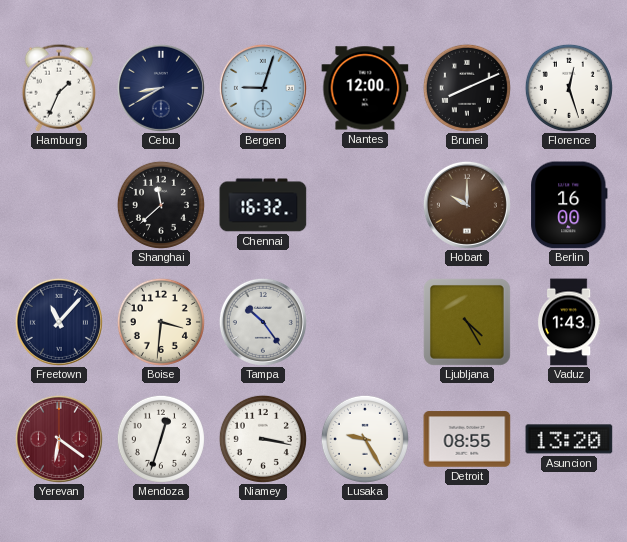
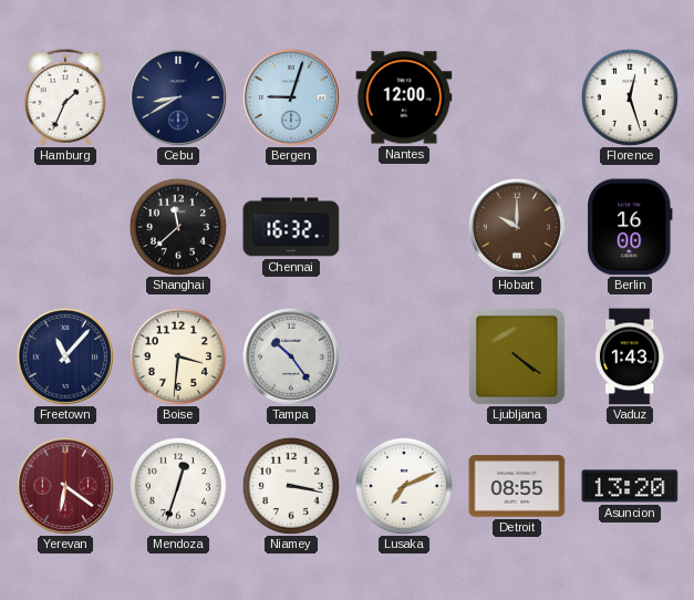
Brunei: 8:11 -> none (467, 88)
Ljubljana: 4:25 -> 4:21 (517, 356)
Lusaka: 9:25 -> 7:11 (404, 486)
